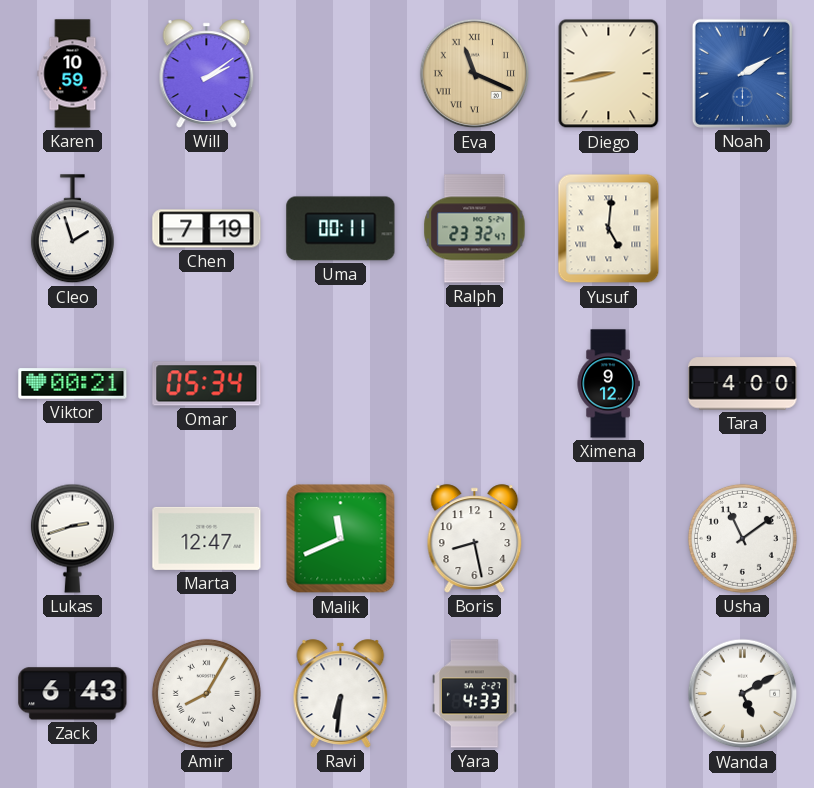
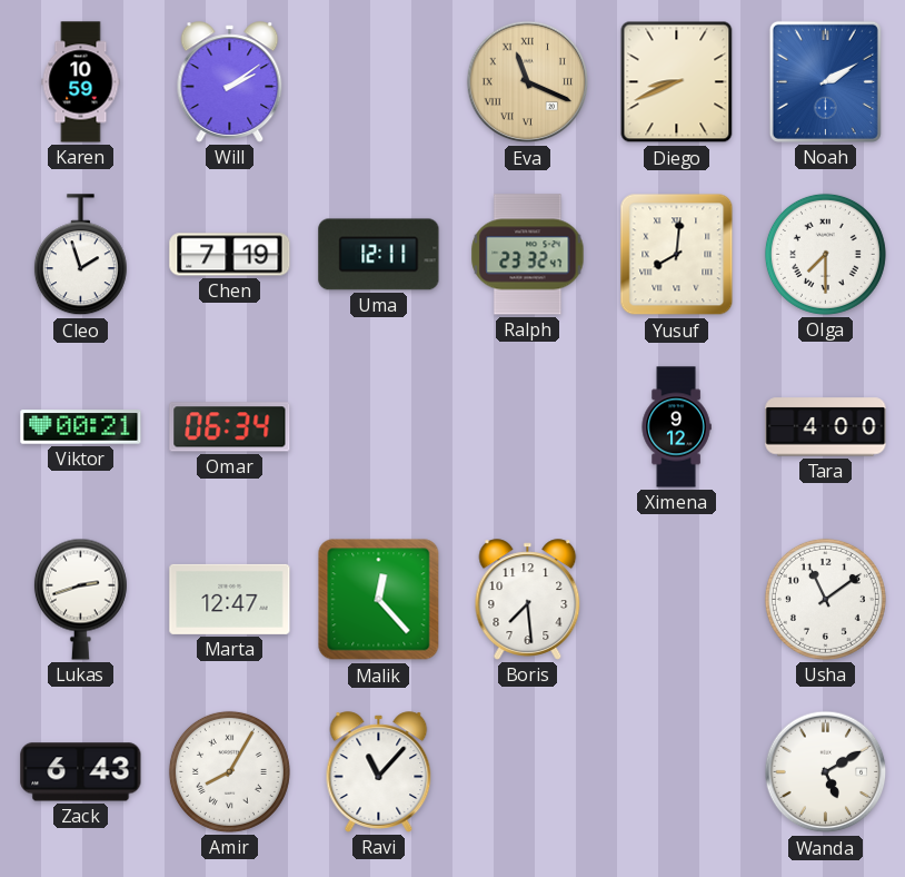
Diego: 8:43 -> 8:41 (677, 82)
Uma: 00:11 -> 12:11 (379, 255)
Yusuf: 5:01 -> 8:01 (677, 255)
Olga: none -> 7:30 (825, 254)
Omar: 05:34 -> 06:34 (230, 427)
Malik: 11:41 -> 12:23 (379, 600)
Boris: 8:28 -> 7:29 (528, 600)
Ravi: 6:31 -> 11:07 (379, 772)
Yara: 4:33 -> none (475, 694)
